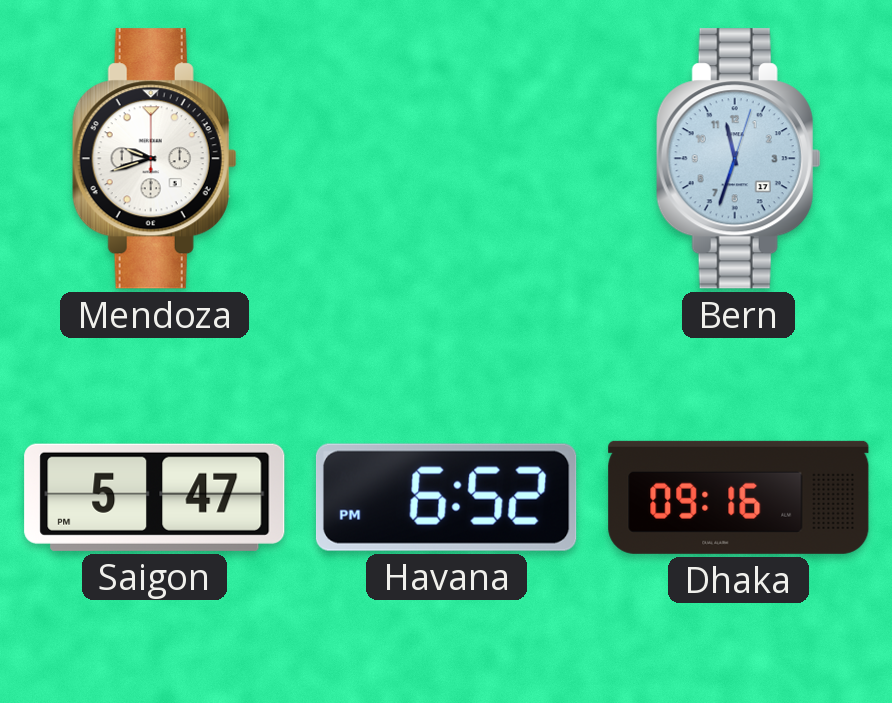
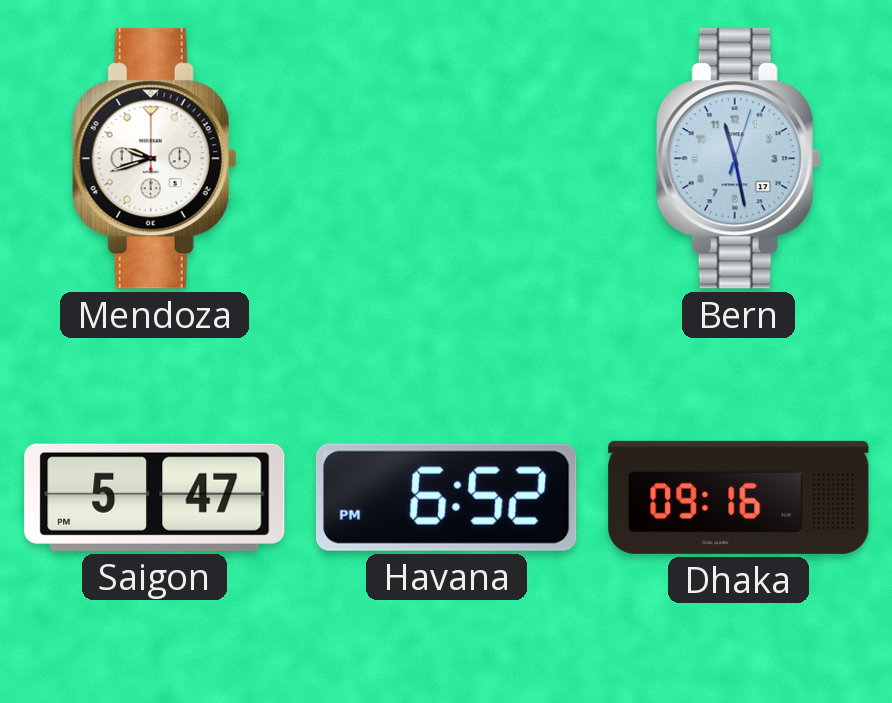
Bern: 11:33 -> 11:28 (738, 159)
